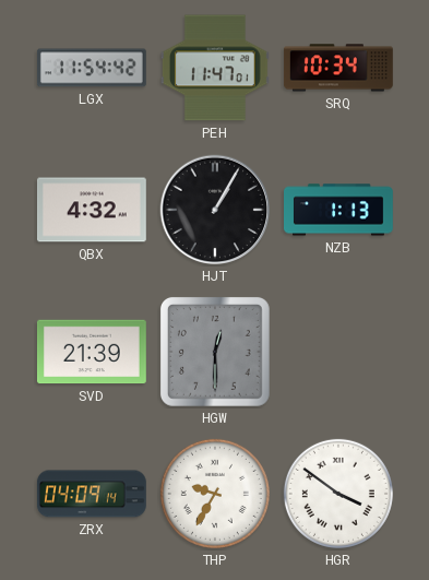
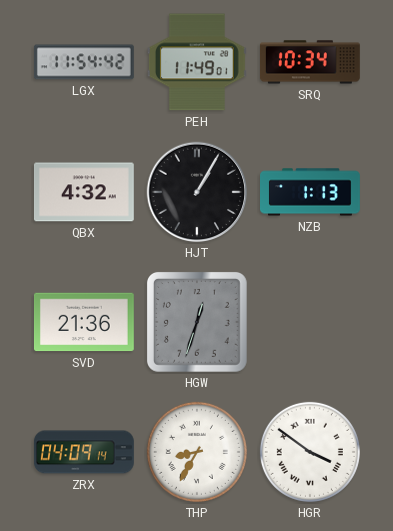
PEH: 11:47 -> 11:49 (197, 62)
SVD: 21:39 -> 21:36 (84, 322)
HGW: 12:30 -> 12:33 (197, 322)
THP: 9:35 -> 8:35 (197, 452)
